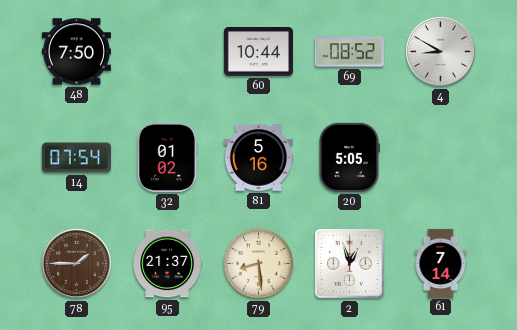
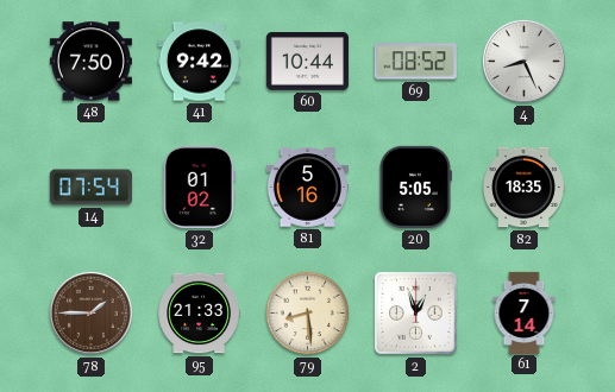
41: none -> 9:42 (199, 62)
4: 8:50 -> 8:26 (523, 61)
82: none -> 18:35 (523, 188)
95: 21:37 -> 21:33 (199, 314)
